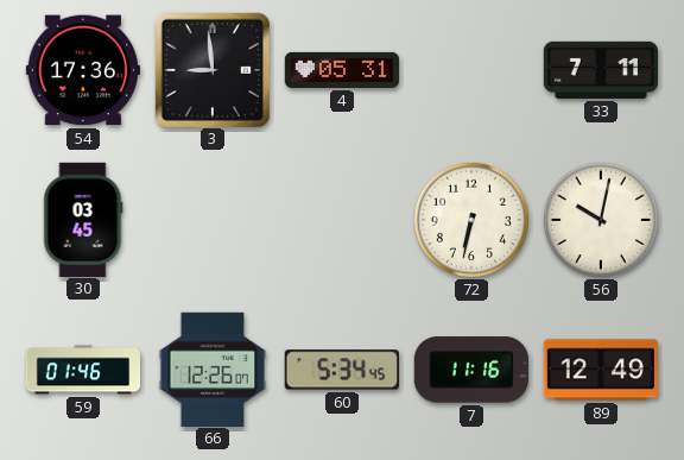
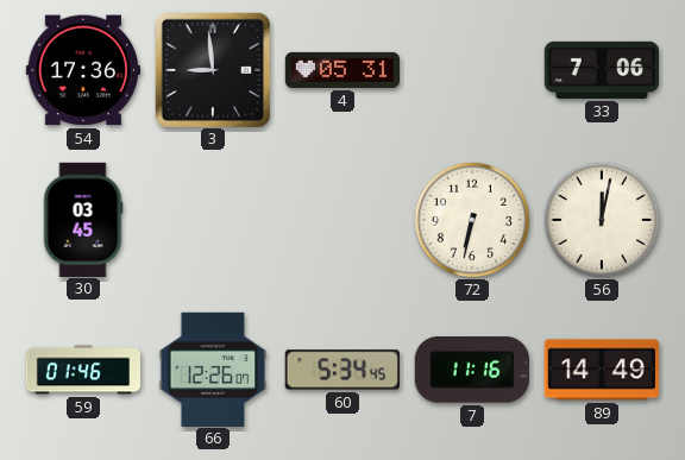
33: 7:11 -> 7:06 (601, 70)
56: 10:02 -> 12:02 (601, 219)
89: 12:49 -> 14:49 (602, 370)
